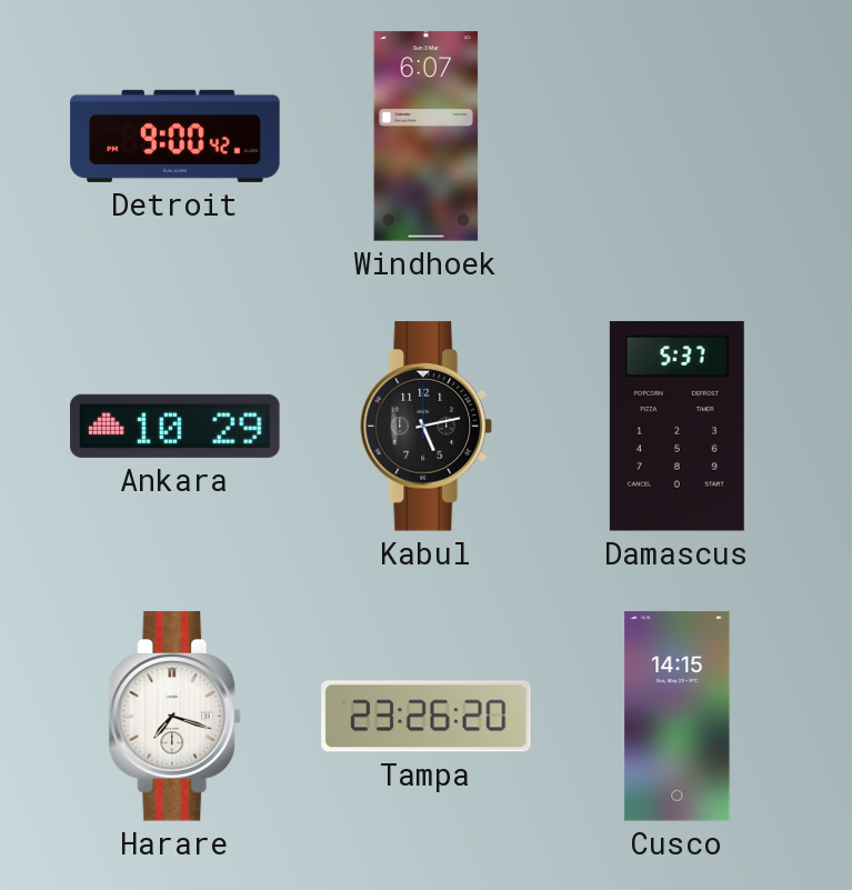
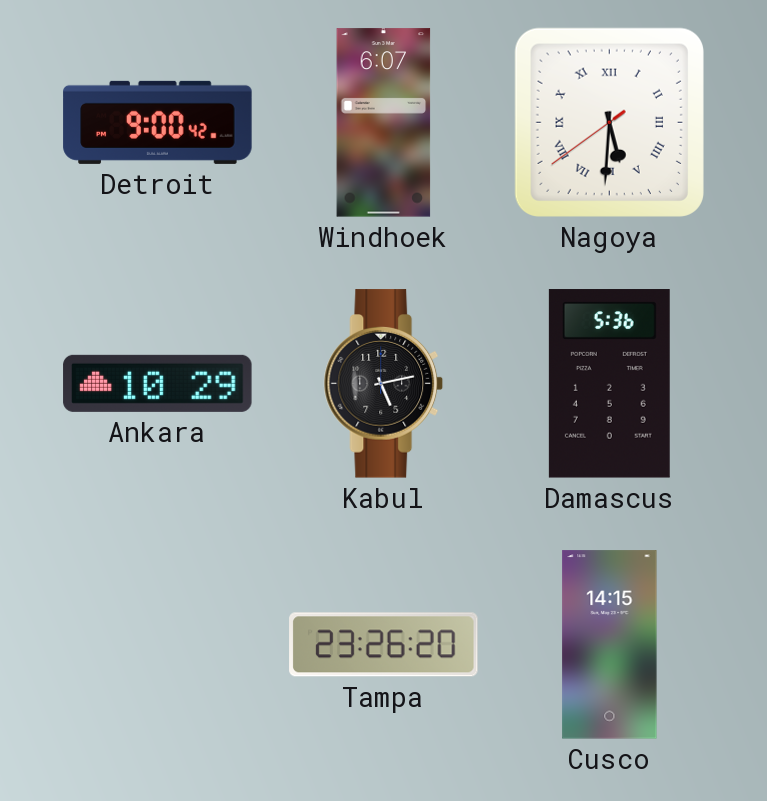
Nagoya: none -> 5:30 (609, 122)
Damascus: 5:37 -> 5:36 (609, 384)
Harare: 7:18 -> none (176, 717)
